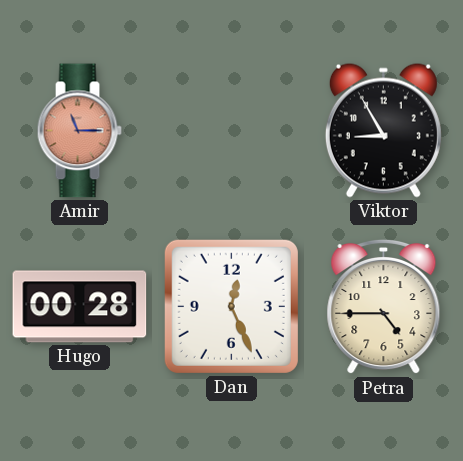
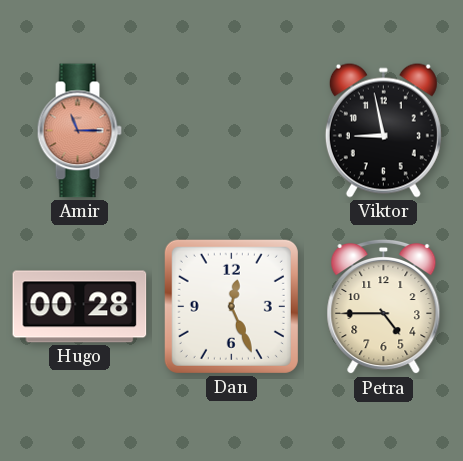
Viktor: 8:55 -> 8:58 (383, 130)
